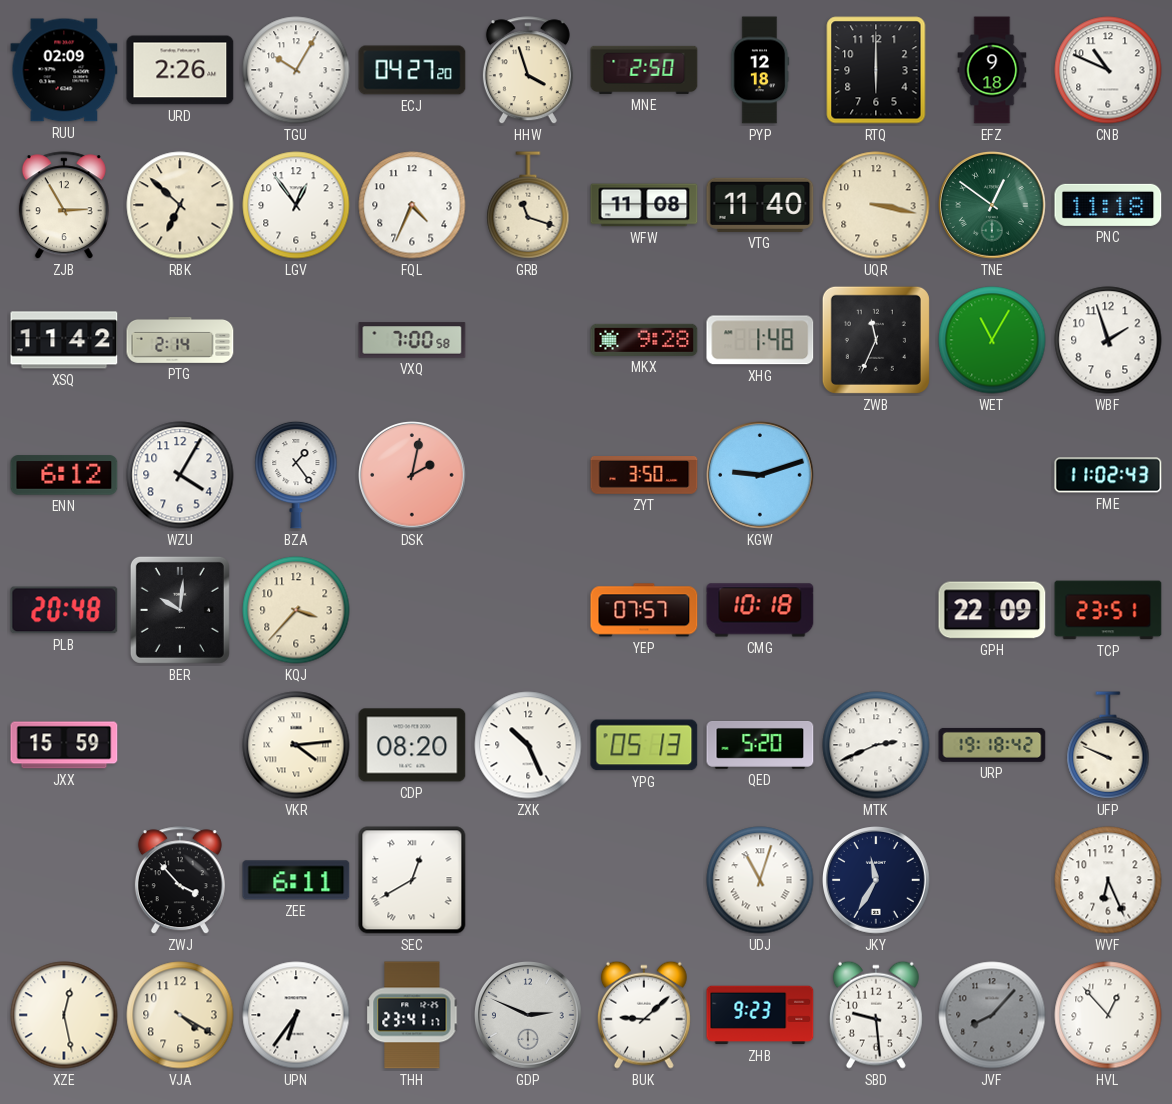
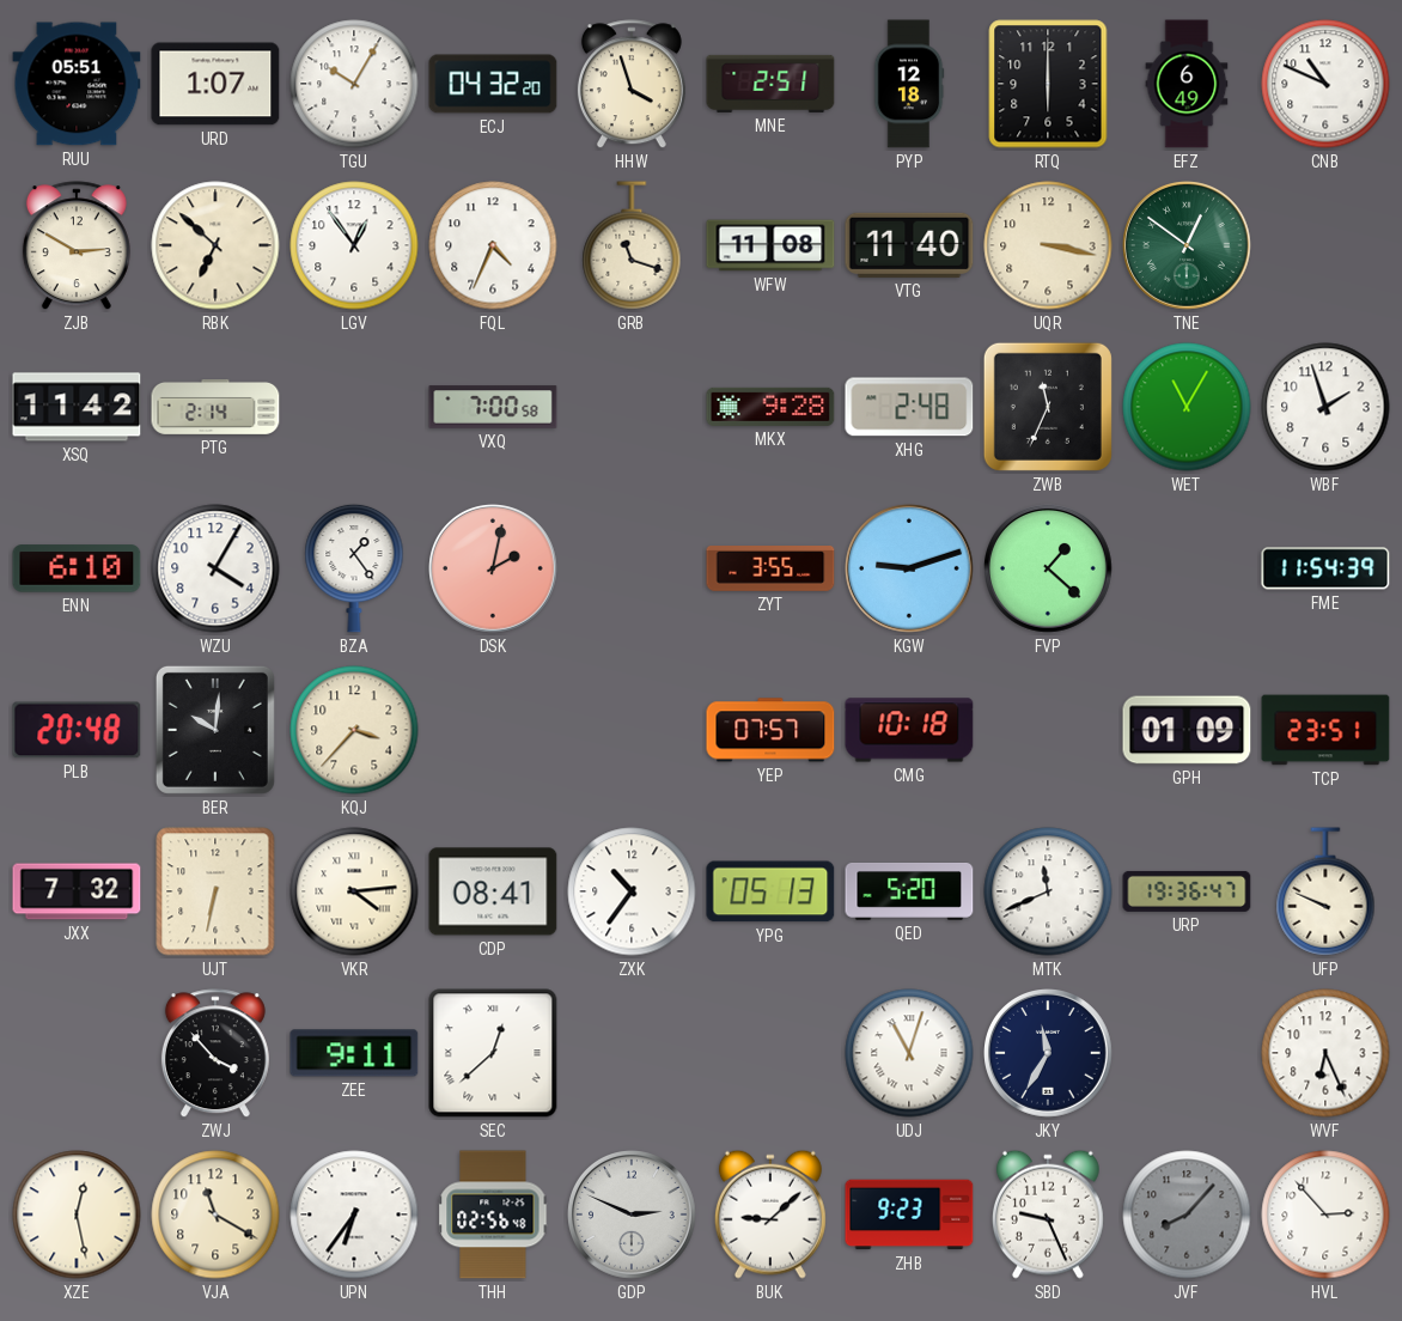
RUU: 02:09 -> 05:51 (77, 84)
URD: 2:26 -> 1:07 (215, 84)
ECJ: 04:27 -> 04:32 (493, 84)
MNE: 2:50 -> 2:51 (770, 84)
EFZ: 9:18 -> 6:49 (1187, 84)
ZJB: 2:55 -> 2:50 (77, 246)
PNC: 11:18 -> none (1108, 205)
XHG: 1:48 -> 2:48 (909, 407)
ENN: 6:12 -> 6:10 (77, 568)
ZYT: 3:50 -> 3:55 (770, 568)
FVP: none -> 1:22 (1049, 570)
FME: 11:02 -> 11:54 (1325, 568)
GPH: 22:09 -> 01:09 (1187, 730)
JXX: 15:59 -> 7:32 (77, 891)
UJT: none -> 6:32 (215, 891)
CDP: 08:20 -> 08:41 (493, 891)
ZXK: 10:26 -> 10:36 (632, 891)
MTK: 2:41 -> 11:41 (1048, 891)
URP: 19:18 -> 19:36 (1187, 891)
ZEE: 6:11 -> 9:11 (354, 1053)
SEC: 12:40 -> 12:38 (493, 1053)
VJA: 4:20 -> 11:20 (215, 1215)
THH: 23:41 -> 02:56 (493, 1215)
SBD: 9:29 -> 9:26 (1048, 1215)
HVL: 12:53 -> 2:53 (1325, 1215)
